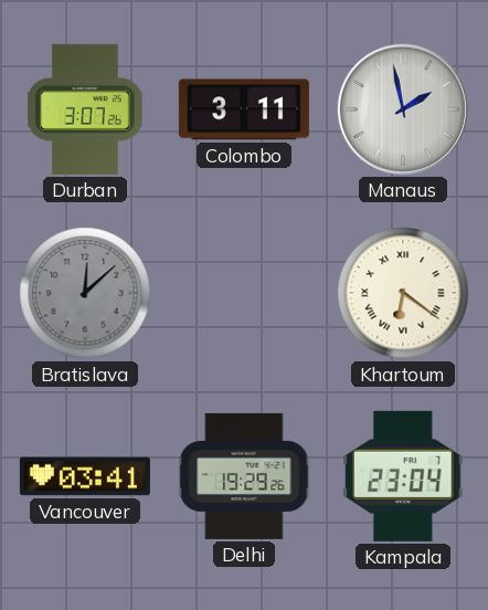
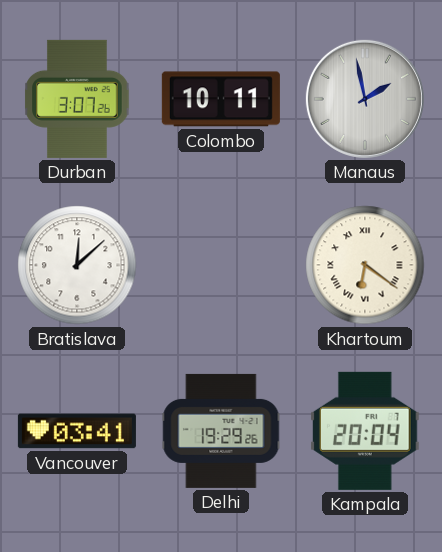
Colombo: 3:11 -> 10:11 (221, 99)
Bratislava dial: grey -> white (77, 265)
Kampala: 23:04 -> 20:04 (366, 431)
